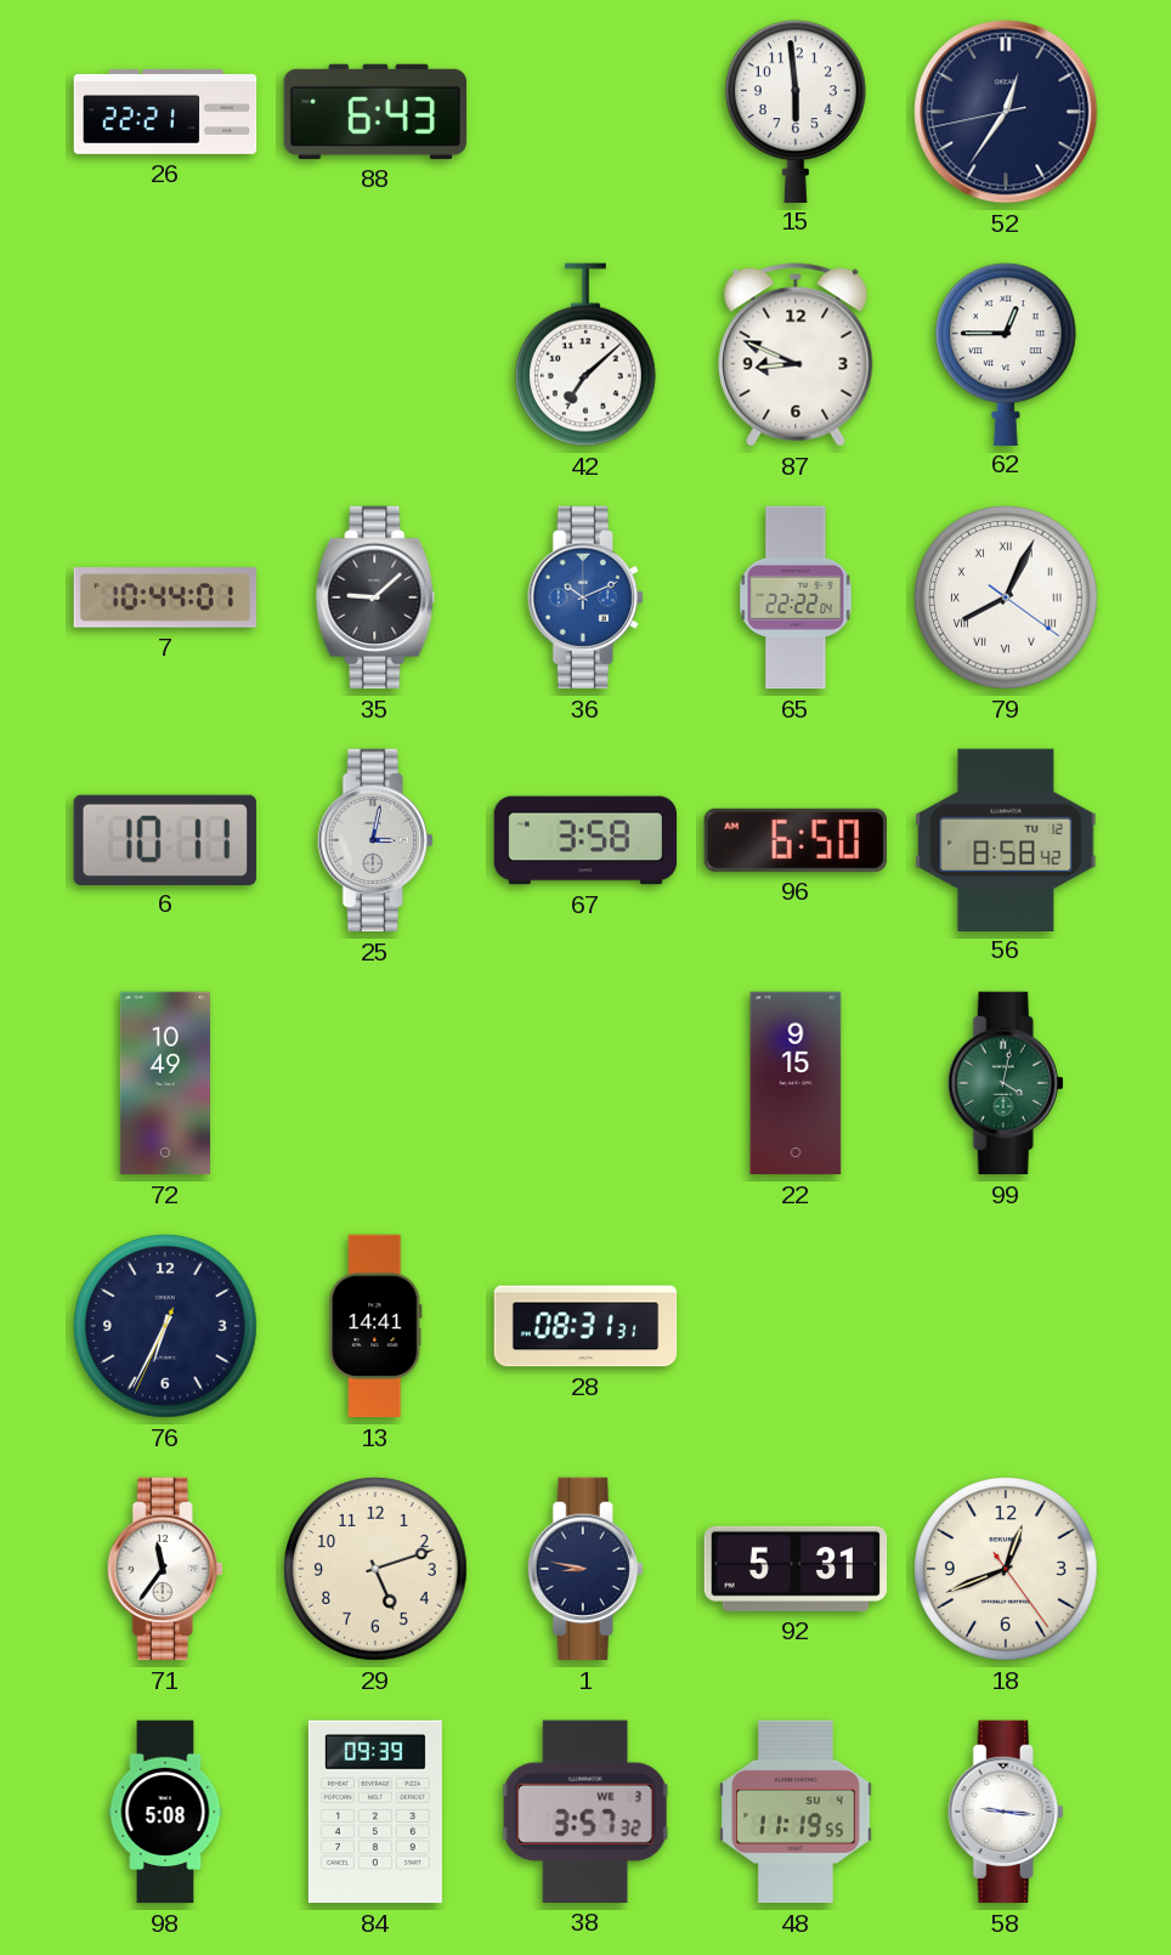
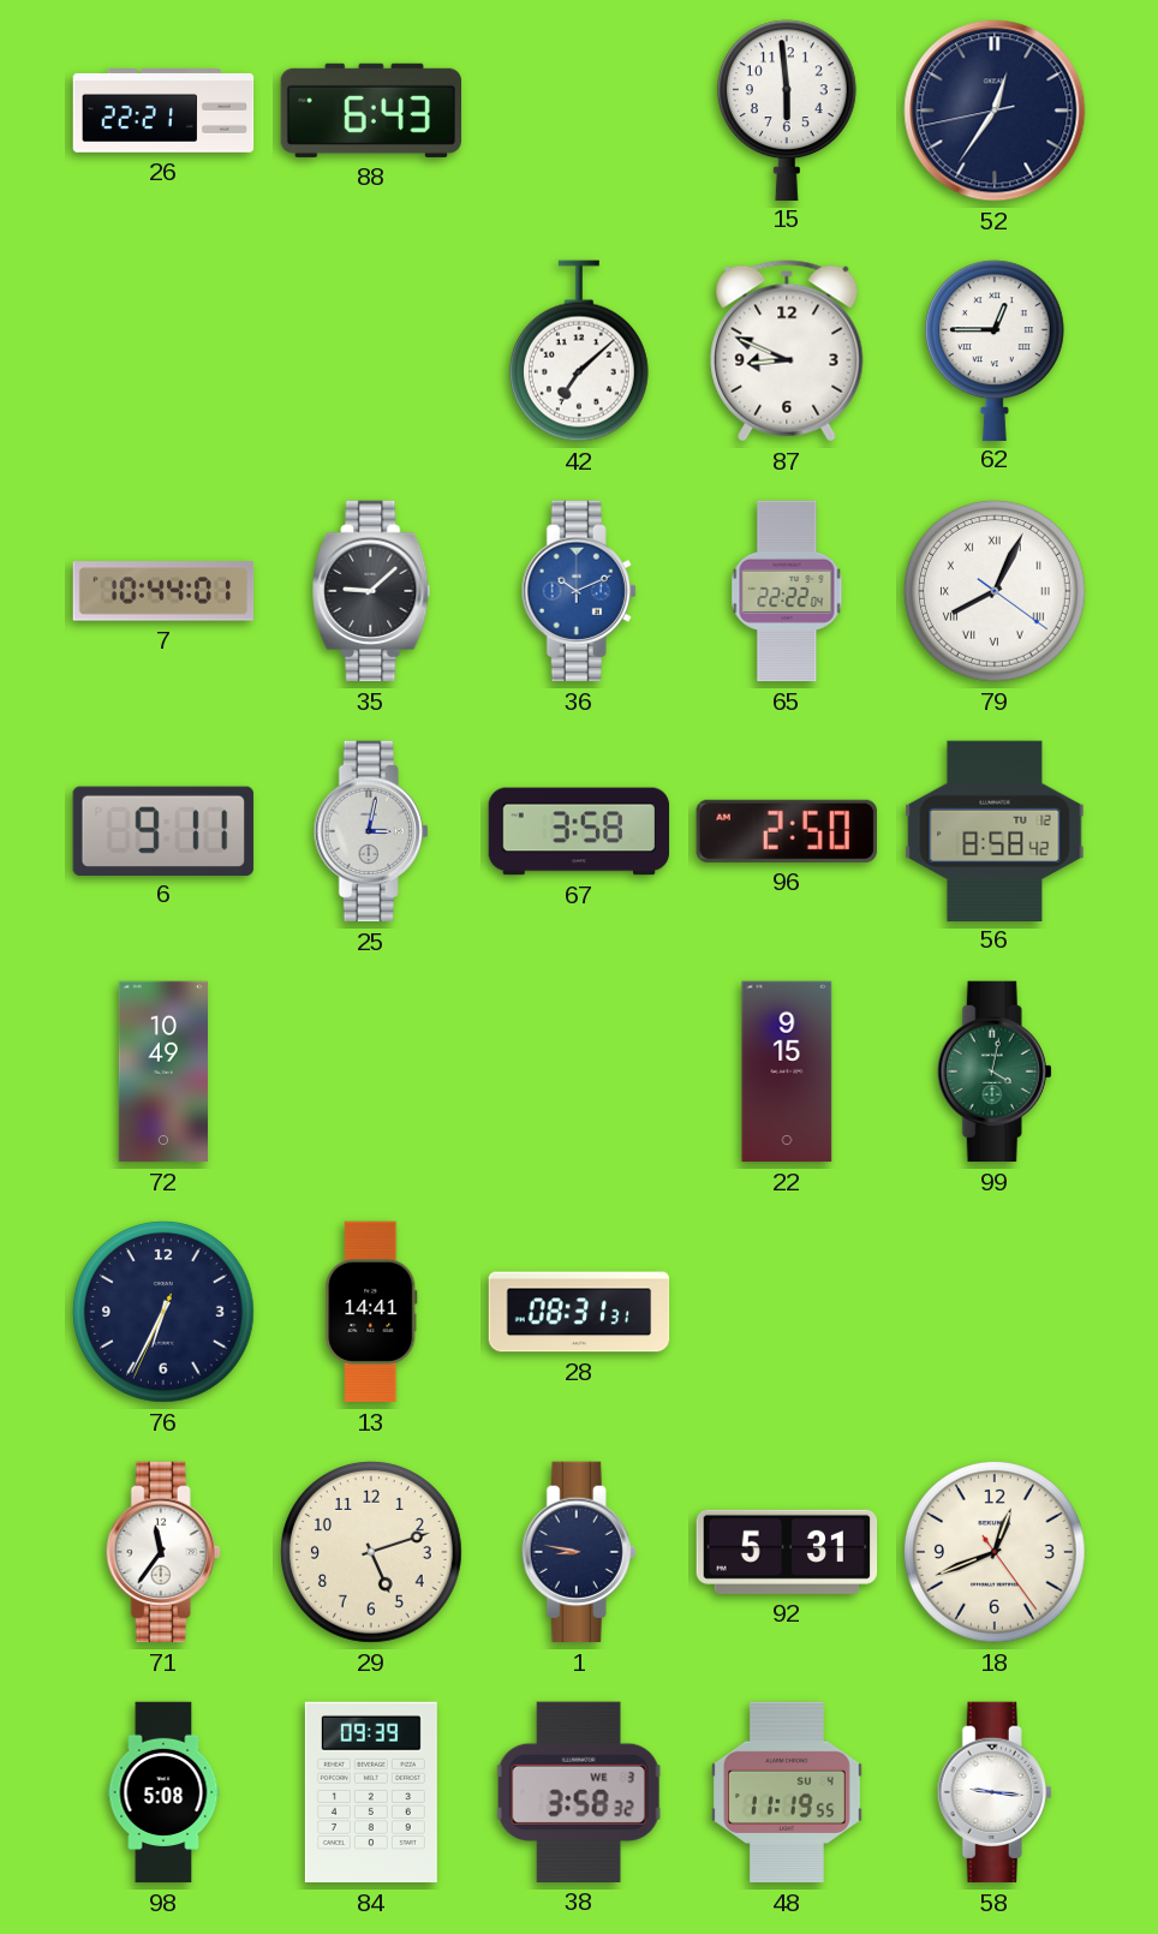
6: 10:11 -> 9:11 (163, 830)
96: 6:50 -> 2:50 (787, 831)
38: 3:57 -> 3:58 (579, 1792)
